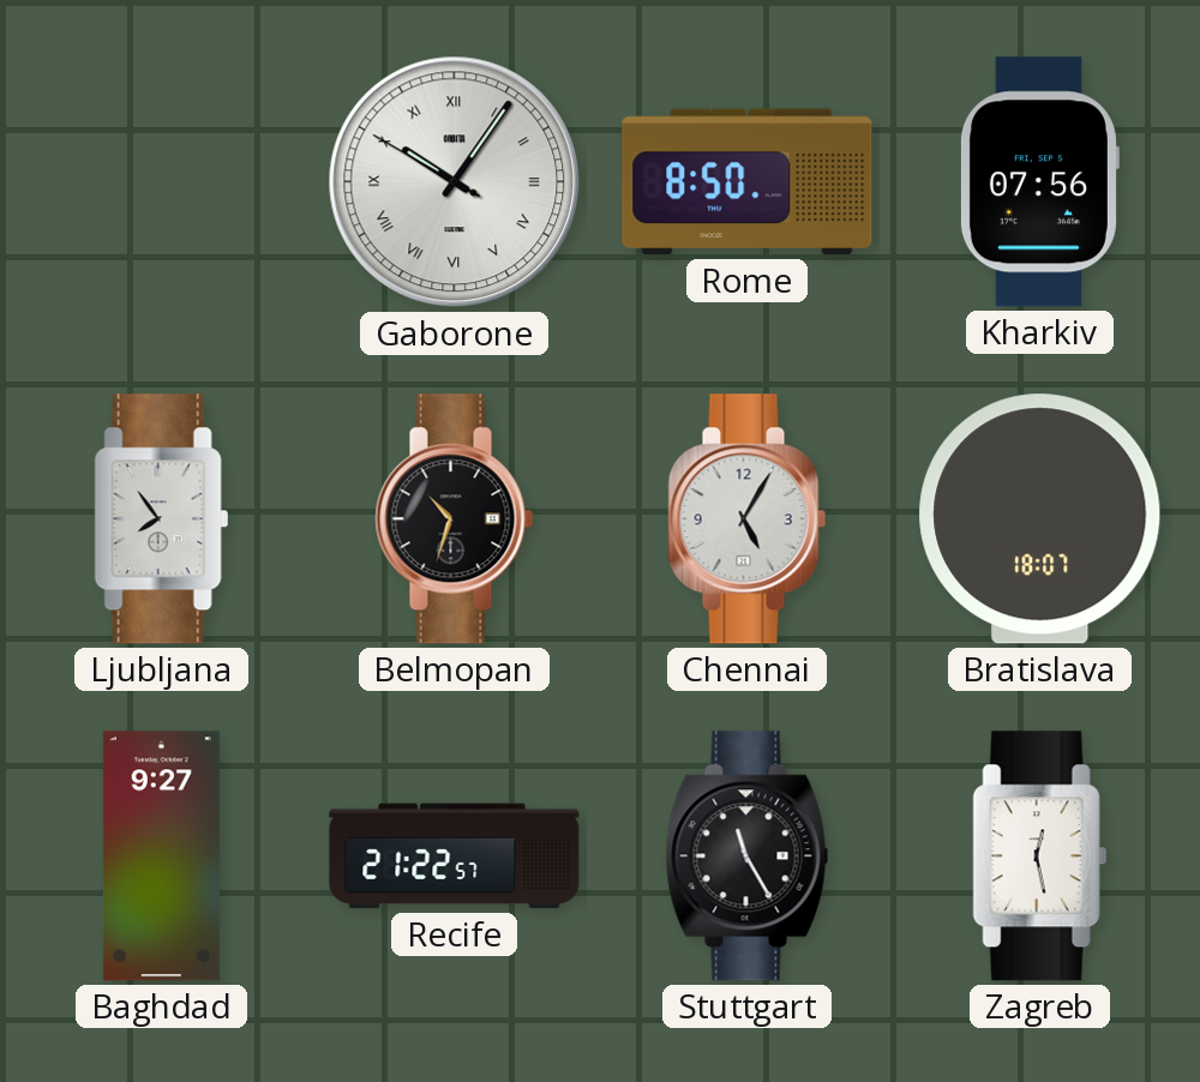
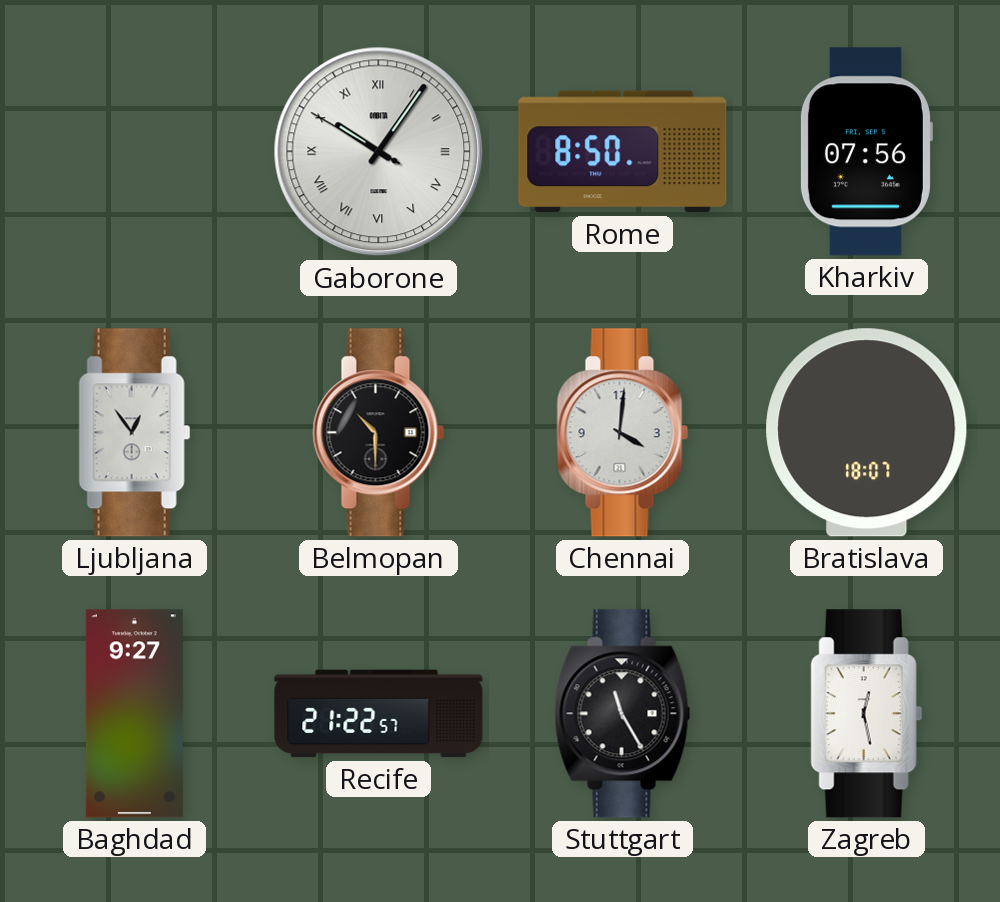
Ljubljana: 7:54 -> 12:54 (135, 433)
Belmopan: 10:33 -> 10:30 (379, 433)
Chennai: 5:05 -> 4:01 (623, 433)
